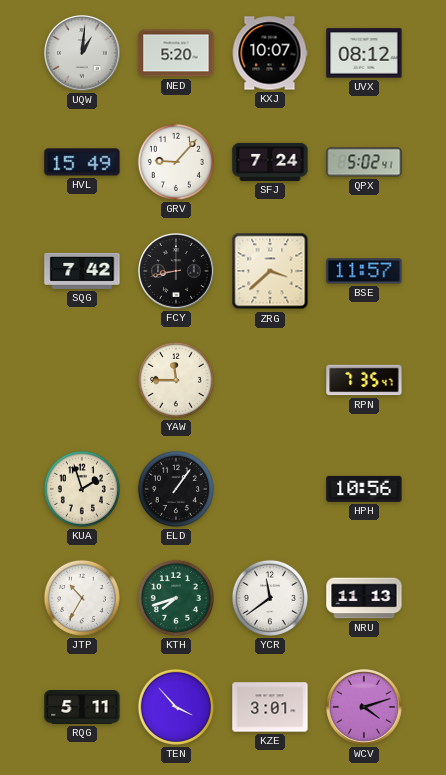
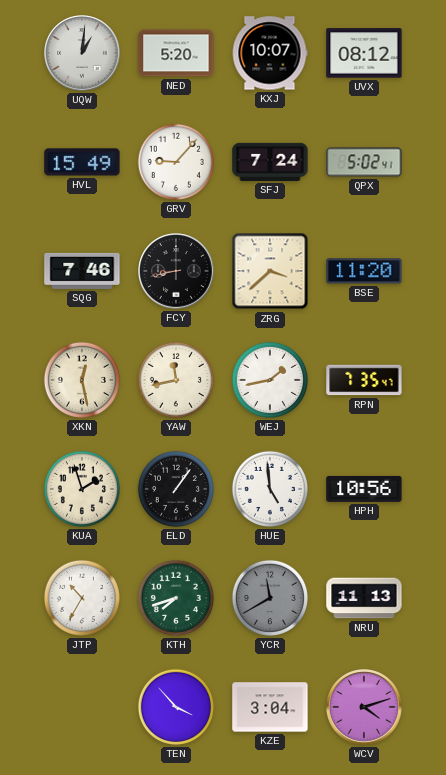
SQG: 7:42 -> 7:46 (82, 271)
BSE: 11:57 -> 11:20 (364, 271)
XKN: none -> 12:28 (82, 380)
YAW: 11:45 -> 11:43 (176, 380)
WEJ: none -> 1:43 (270, 380)
HUE: none -> 4:59 (270, 489)
YCR: 11:39 -> 11:40 (270, 598)
YCR dial: white -> grey (270, 598)
RQG: 5:11 -> none (82, 708)
KZE: 3:01 -> 3:04 (270, 707)
